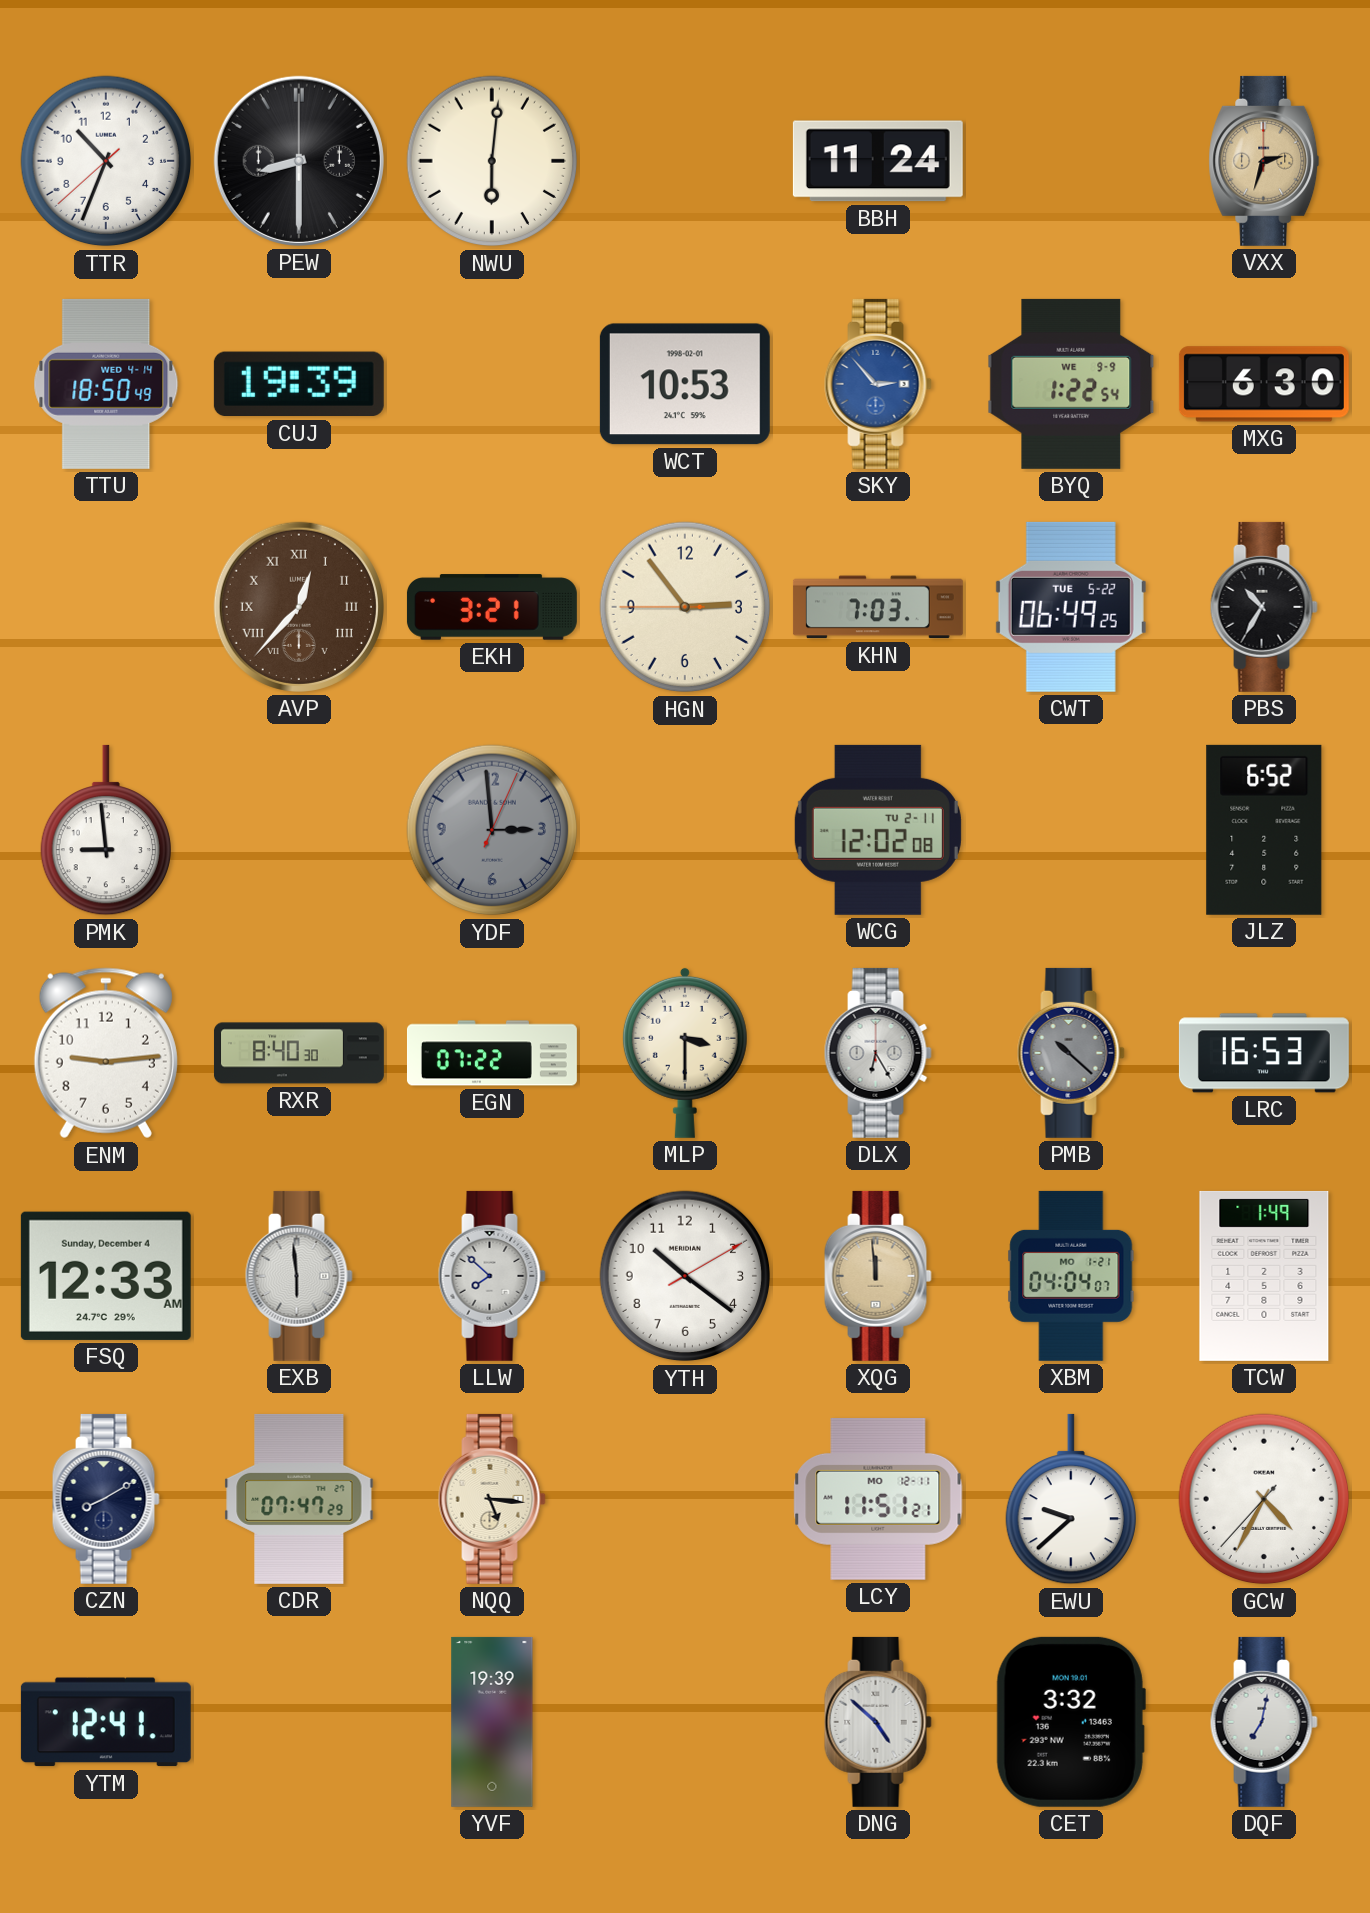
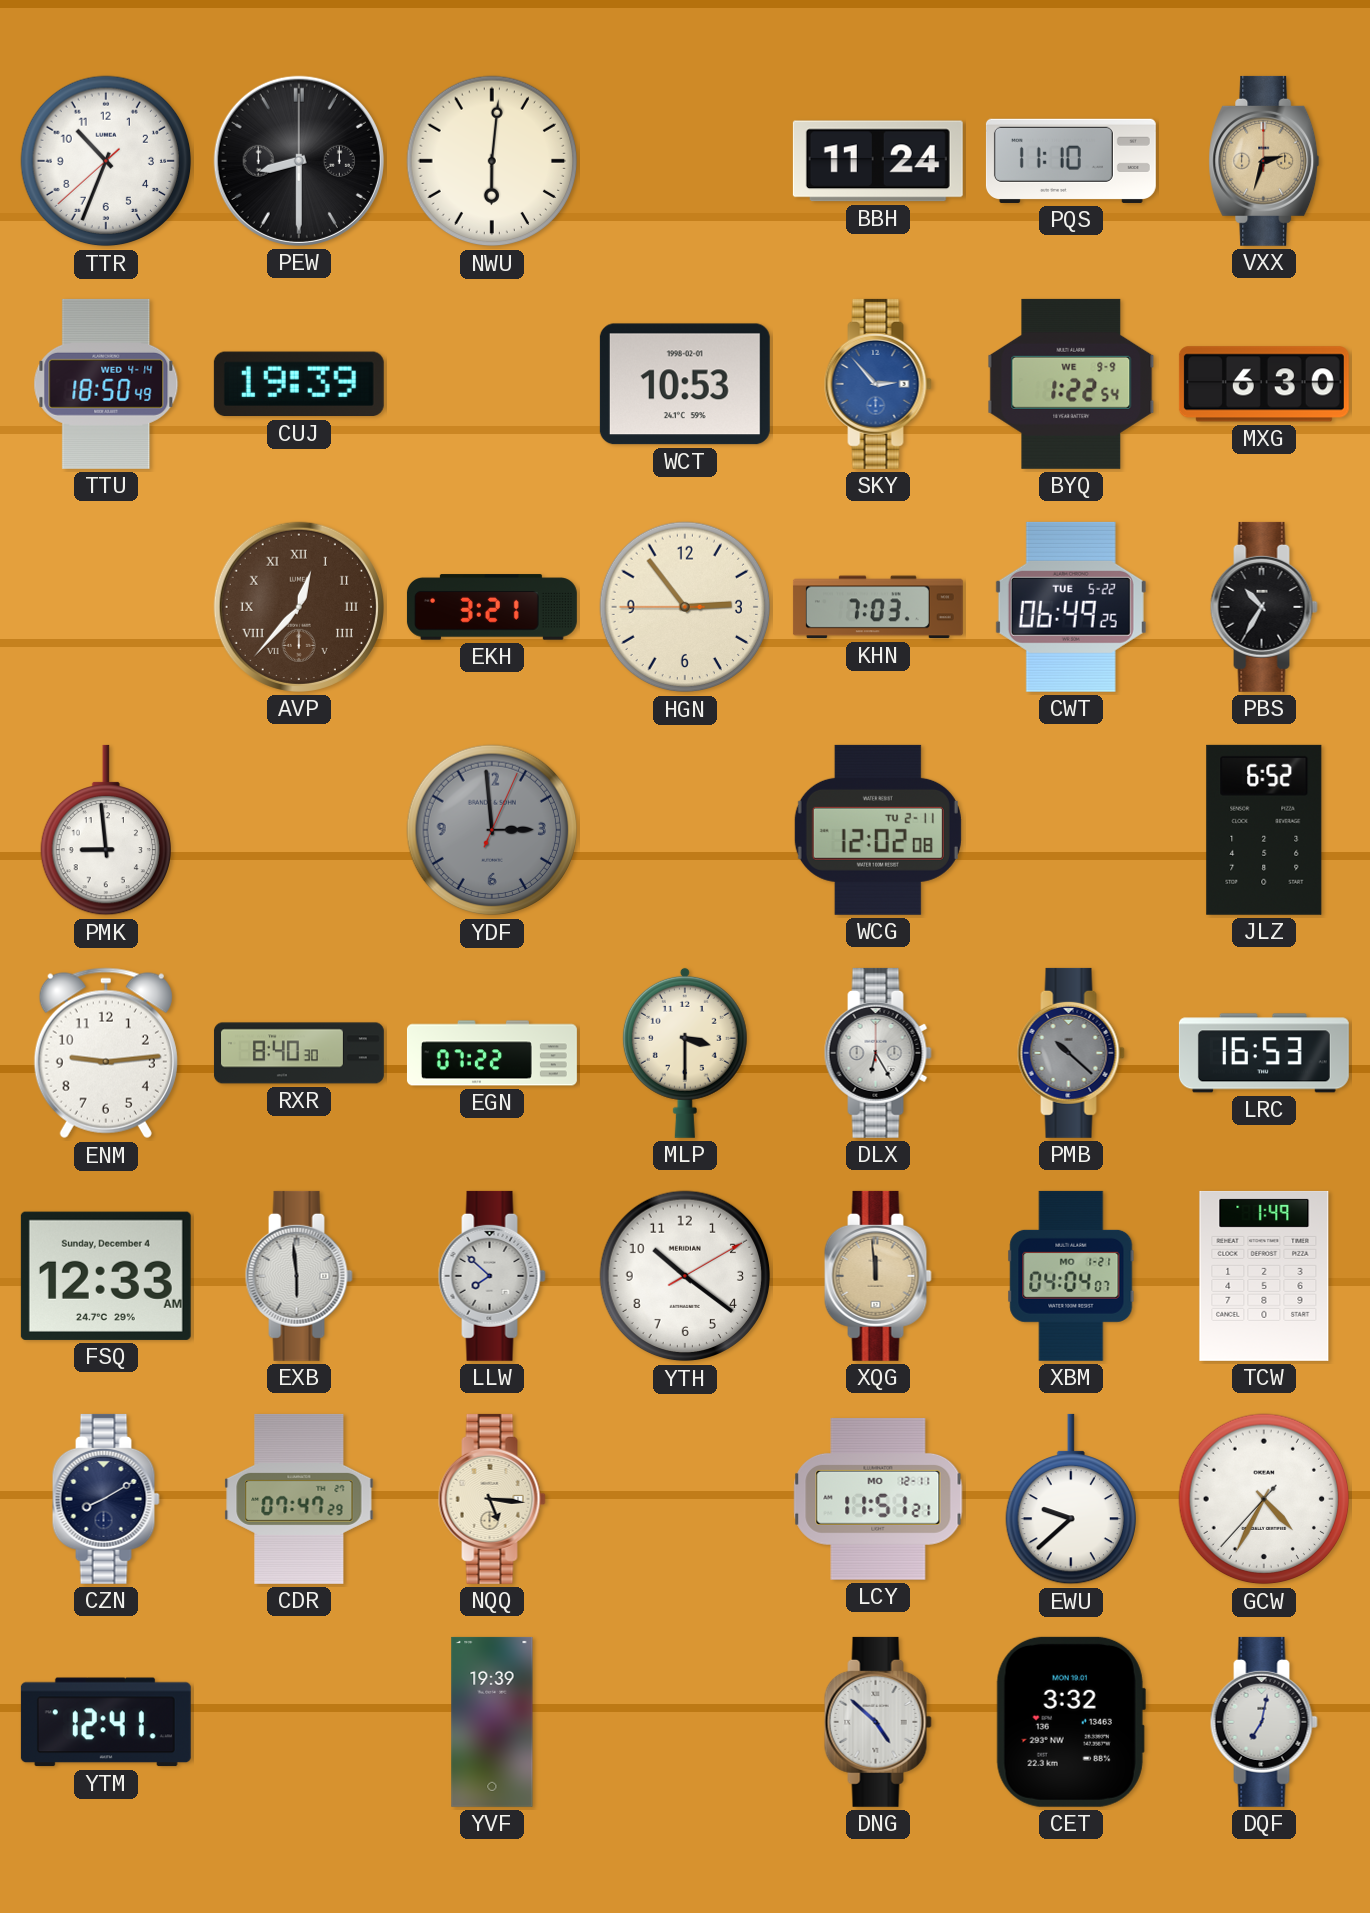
PQS: none -> 11:10 (1071, 161)
